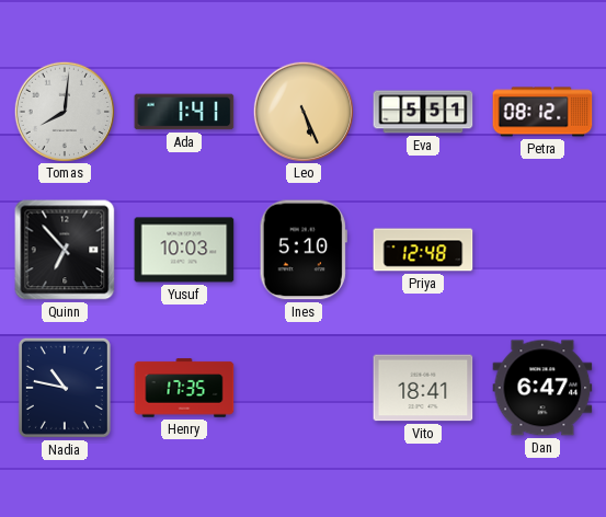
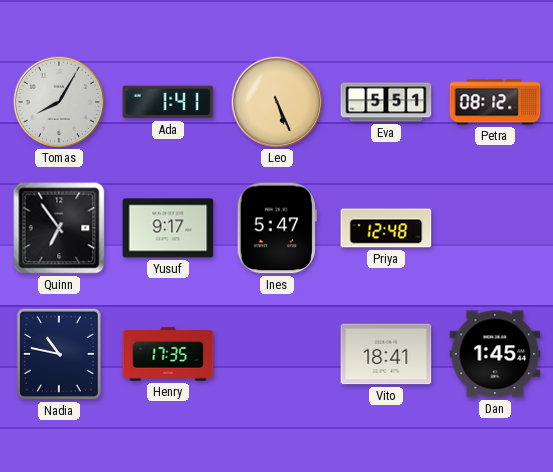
Tomas: 8:01 -> 8:05 (58, 101)
Quinn: 6:53 -> 6:54 (59, 228)
Yusuf: 10:03 -> 9:17 (168, 228)
Ines: 5:10 -> 5:47 (277, 228)
Dan: 6:47 -> 1:45 (495, 354)
